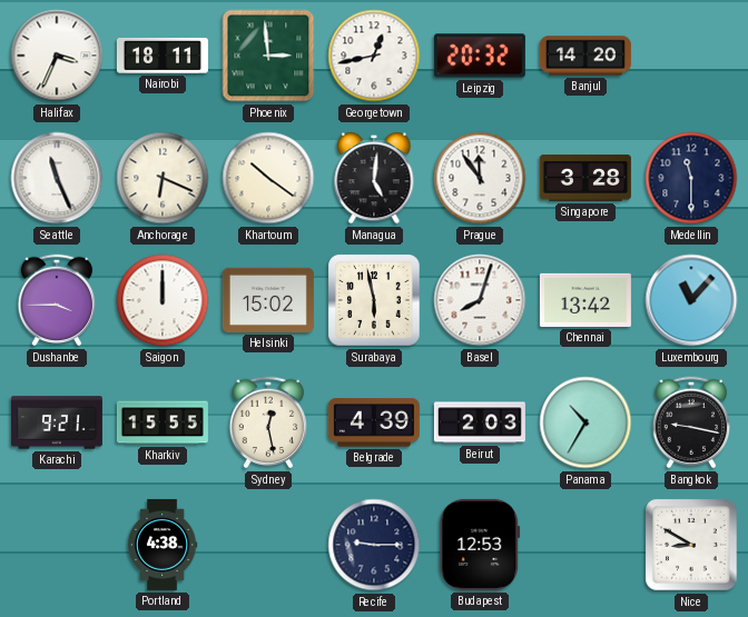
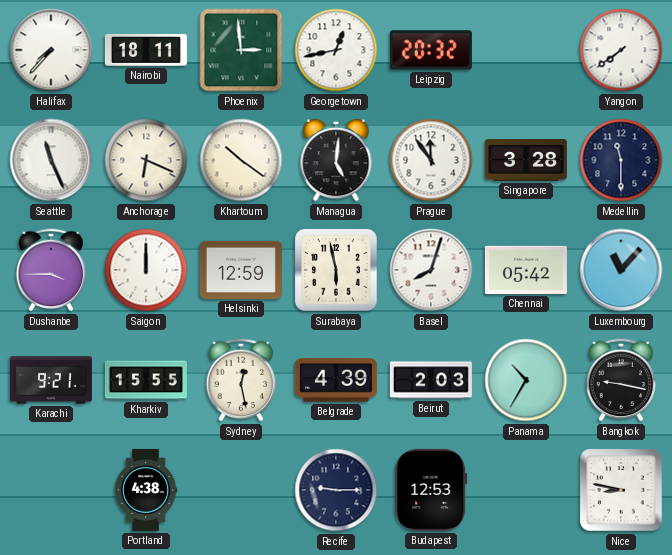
Halifax: 3:34 -> 7:37 (51, 50)
Banjul: 14:20 -> none (585, 56)
Yangon: none -> 7:39 (621, 50)
Helsinki: 15:02 -> 12:59 (241, 270)
Chennai: 13:42 -> 05:42 (526, 270)
Nice: 8:50 -> 8:47 (621, 490)
